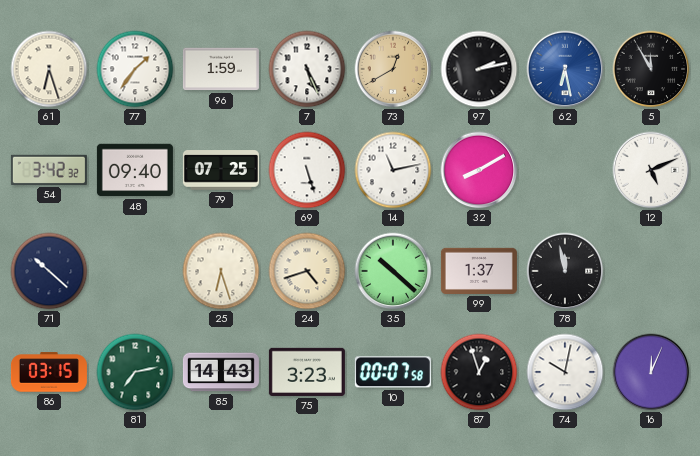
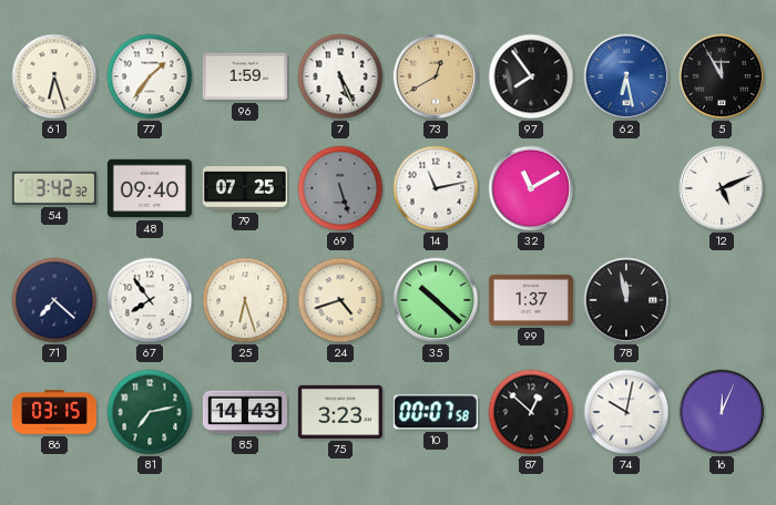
97: 2:13 -> 7:54 (531, 76)
69 dial: white -> grey (340, 188)
32: 8:10 -> 11:10 (531, 188)
71: 10:22 -> 7:22 (54, 300)
67: none -> 7:54 (150, 300)
87: 12:57 -> 12:52 (531, 412)
